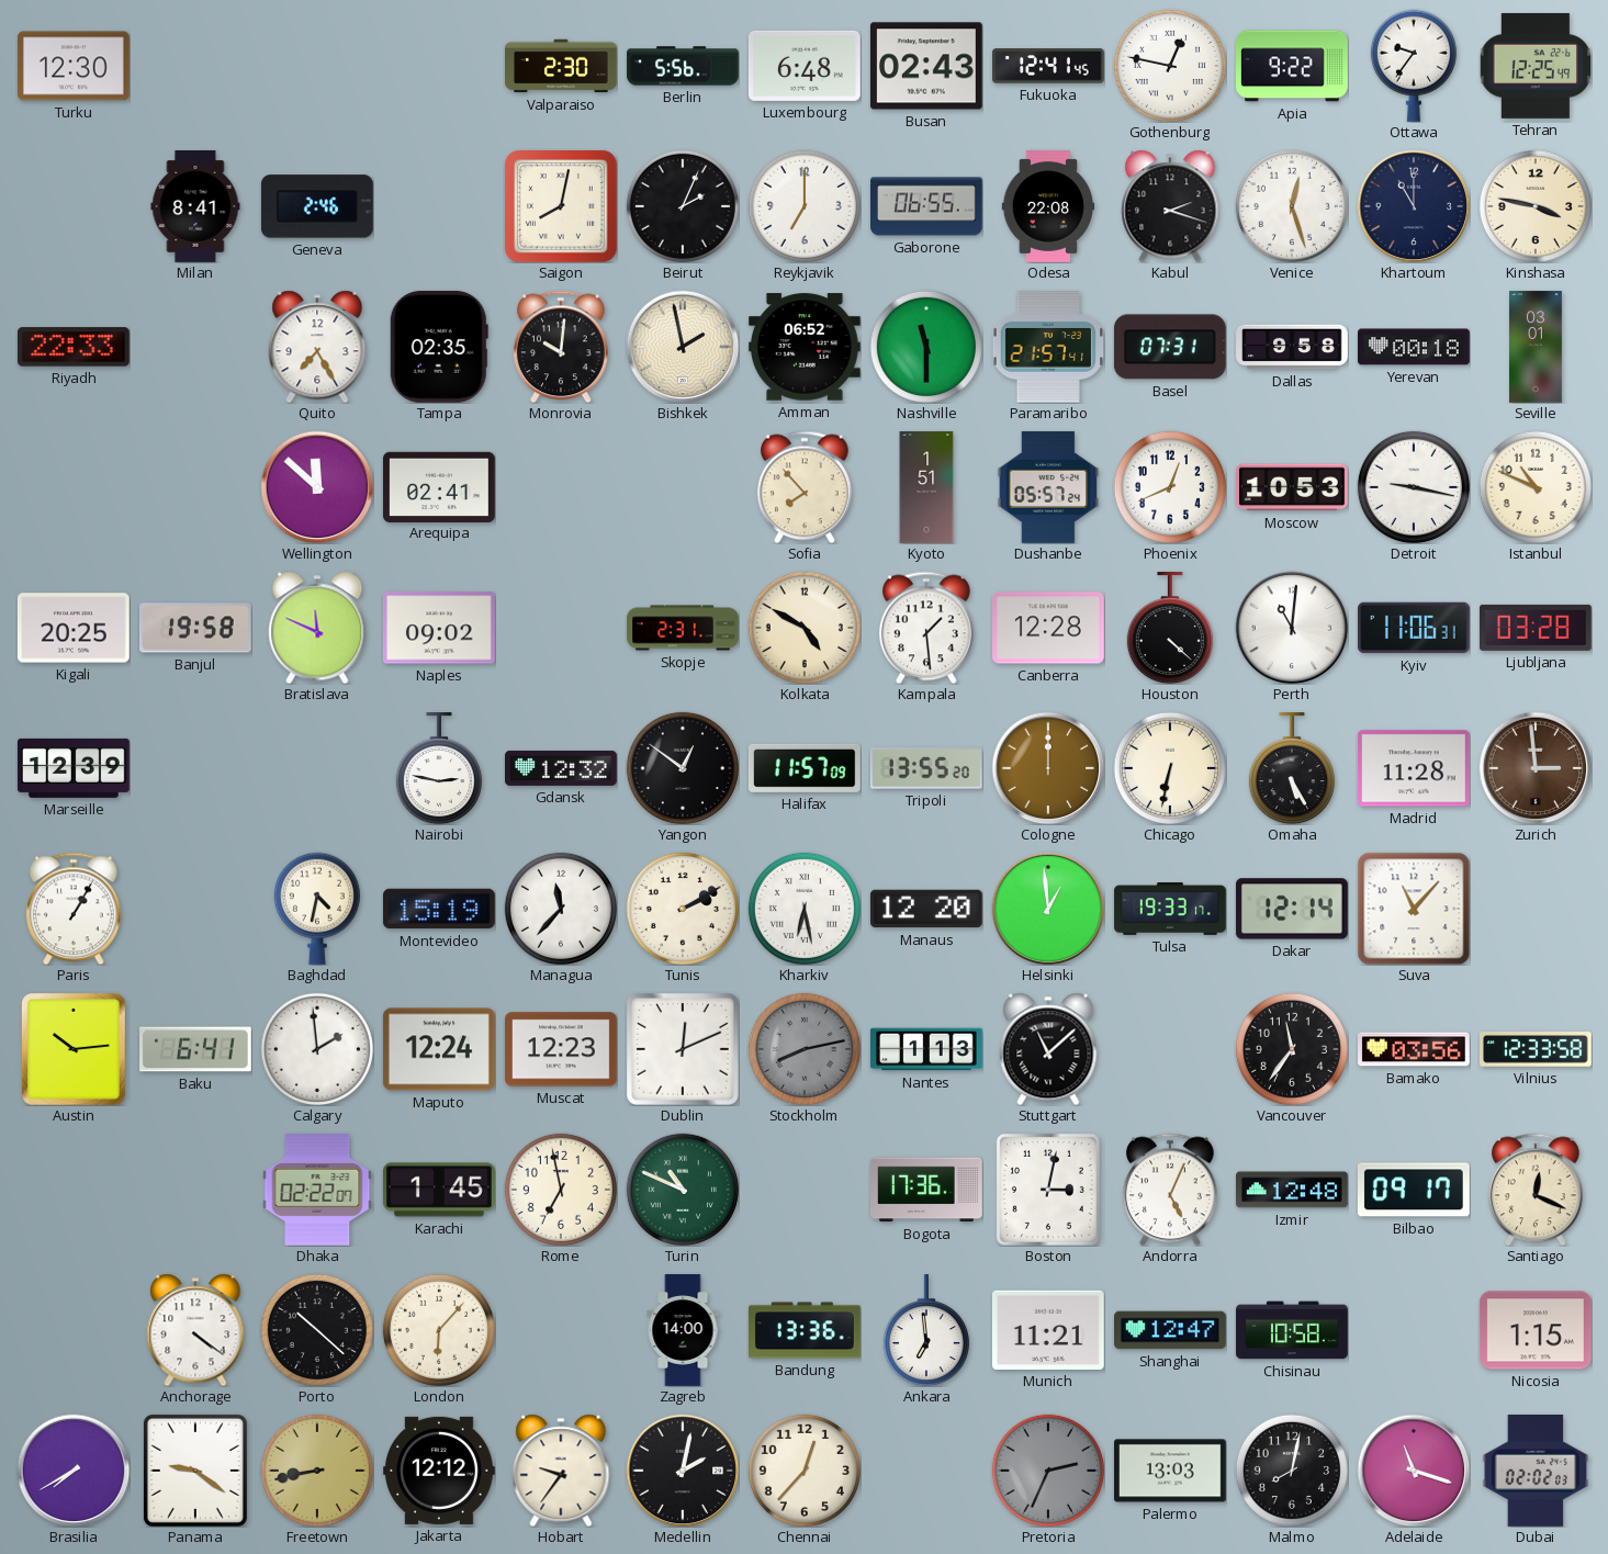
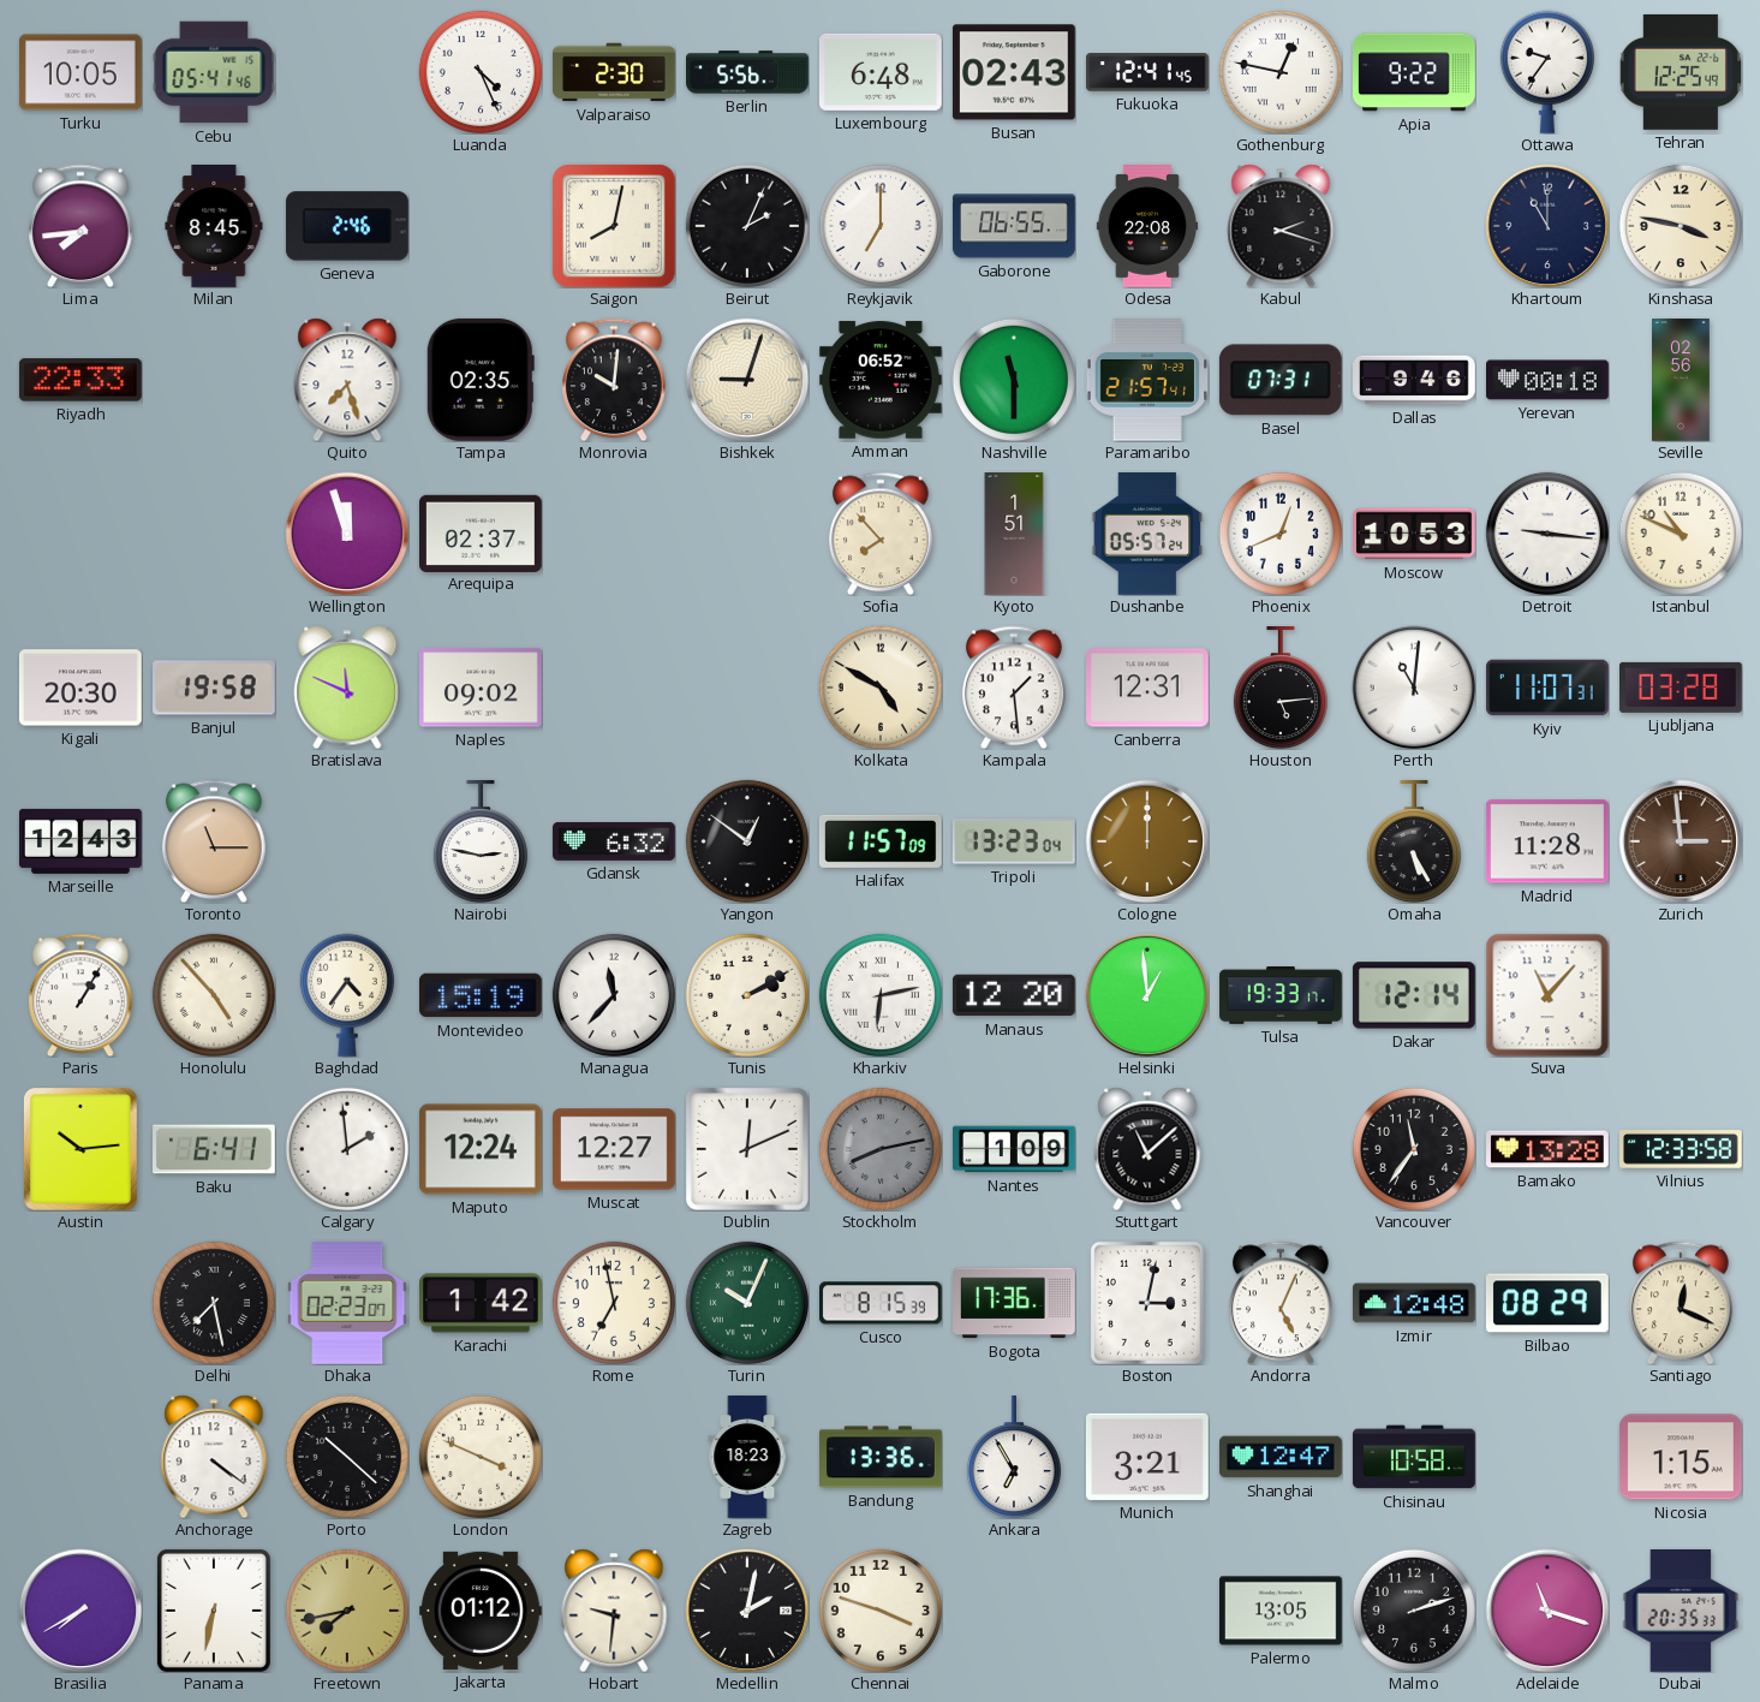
Turku: 12:30 -> 10:05 (82, 72)
Cebu: none -> 05:41 (214, 72)
Luanda: none -> 4:26 (481, 72)
Lima: none -> 7:44 (82, 226)
Milan: 8:41 -> 8:45 (214, 227)
Venice: 12:27 -> none (1292, 206)
Quito: 7:25 -> 7:27 (347, 380)
Bishkek: 1:58 -> 9:03 (747, 380)
Dallas: 9:58 -> 9:46 (1414, 380)
Seville: 03:01 -> 02:56 (1682, 380)
Wellington: 11:52 -> 11:57 (347, 534)
Arequipa: 02:41 -> 02:37 (482, 532)
Detroit: 9:17 -> 9:16 (1547, 534)
Kigali: 20:25 -> 20:30 (80, 688)
Skopje: 2:31 -> none (683, 628)
Canberra: 12:28 -> 12:31 (1149, 688)
Houston: 4:22 -> 5:14 (1281, 689)
Kyiv: 11:06 -> 11:07 (1549, 688)
Marseille: 12:39 -> 12:43 (80, 841)
Toronto: none -> 11:15 (215, 841)
Gdansk: 12:32 -> 6:32 (615, 841)
Tripoli: 13:55 -> 13:23 (1014, 841)
Chicago: 6:32 -> none (1170, 768)
Honolulu: none -> 4:53 (214, 995)
Baghdad: 4:32 -> 4:36 (347, 995)
Kharkiv: 6:28 -> 6:13 (881, 995)
Muscat: 12:23 -> 12:27 (615, 1149)
Nantes: 1:13 -> 1:09 (1015, 1149)
Bamako: 03:56 -> 13:28 (1549, 1149)
Delhi: none -> 7:28 (214, 1303)
Dhaka: 02:22 -> 02:23 (347, 1304)
Karachi: 1:45 -> 1:42 (482, 1303)
Turin: 10:49 -> 10:04 (747, 1303)
Cusco: none -> 8:15 (882, 1303)
Bilbao: 09:17 -> 08:29 (1547, 1303)
London: 6:07 -> 3:49 (481, 1457)
Zagreb: 14:00 -> 18:23 (747, 1457)
Ankara: 6:59 -> 6:55 (1014, 1458)
Munich: 11:21 -> 3:21 (1147, 1457)
Panama: 9:21 -> 6:32 (214, 1611)
Freetown: 8:43 -> 7:43 (347, 1611)
Jakarta: 12:12 -> 01:12 (482, 1611)
Hobart: 9:36 -> 9:31 (614, 1611)
Chennai: 12:37 -> 3:48 (881, 1611)
Pretoria: 2:34 -> none (1048, 1471)
Palermo: 13:03 -> 13:05 (1282, 1611)
Malmo: 8:02 -> 2:12 (1414, 1611)
Dubai: 02:02 -> 20:35 (1681, 1612)
